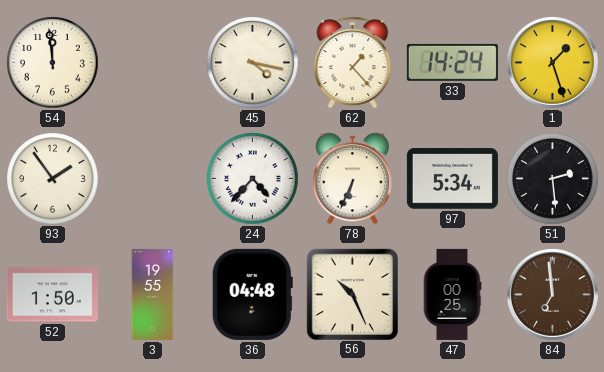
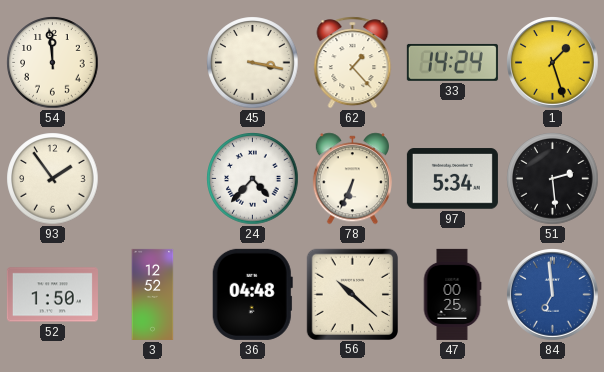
45: 4:17 -> 3:17 (253, 63)
3: 19:55 -> 12:52 (153, 294)
56: 10:26 -> 10:22 (352, 294)
84 dial: brown -> blue (553, 295)
